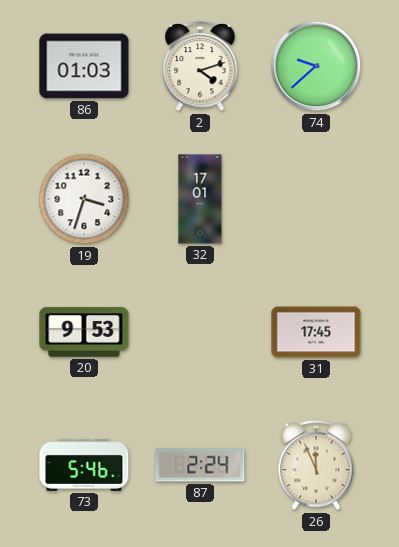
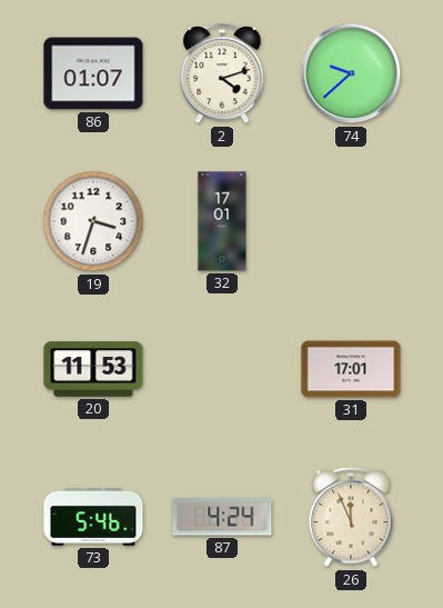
86: 01:03 -> 01:07 (93, 73)
20: 9:53 -> 11:53 (93, 369)
31: 17:45 -> 17:01 (351, 369)
87: 2:24 -> 4:24 (222, 517)
